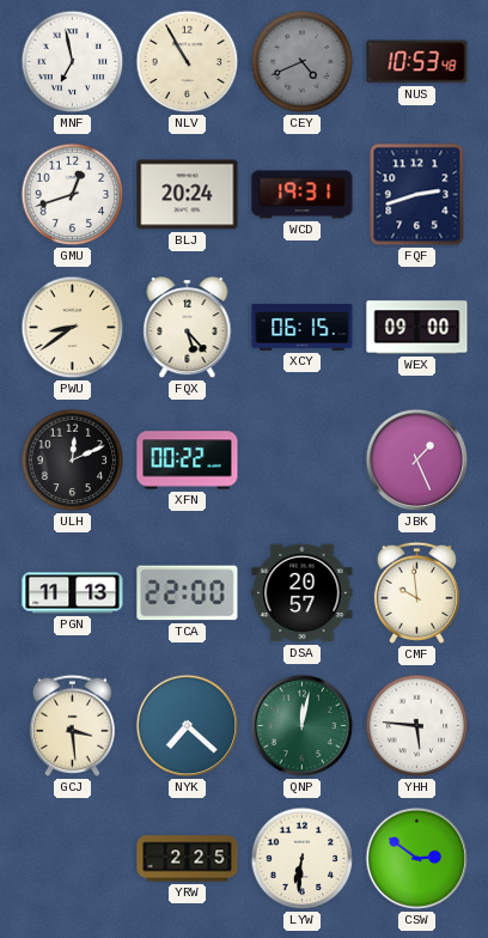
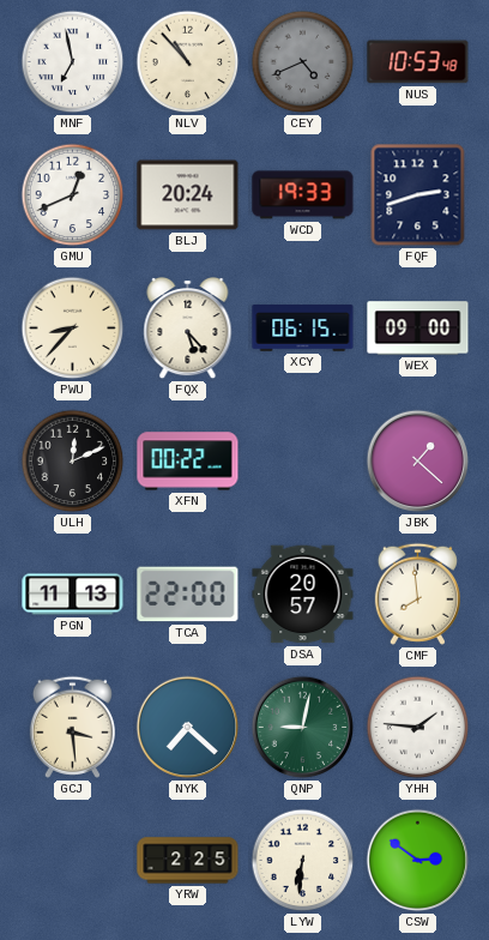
NLV: 10:55 -> 10:53 (188, 62)
GMU: 12:42 -> 12:41 (73, 195)
WCD: 19:31 -> 19:33 (303, 195)
PWU: 8:39 -> 8:37 (73, 329)
JBK: 1:26 -> 1:22 (418, 462)
CMF: 9:59 -> 7:59 (417, 593)
QNP: 12:02 -> 9:02 (303, 728)
YHH: 5:46 -> 1:46 (418, 728)
